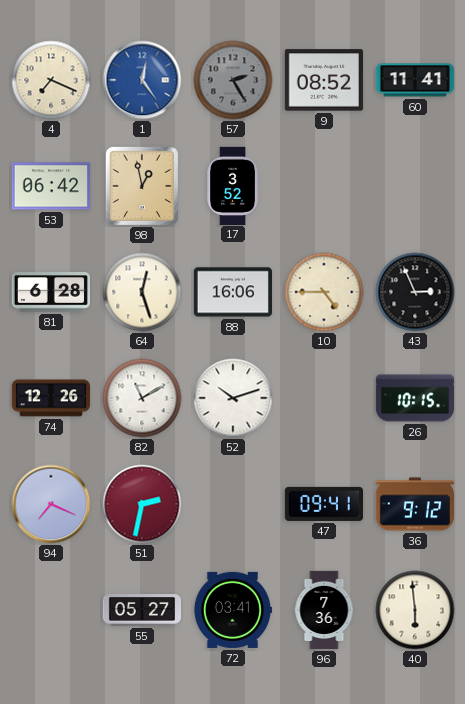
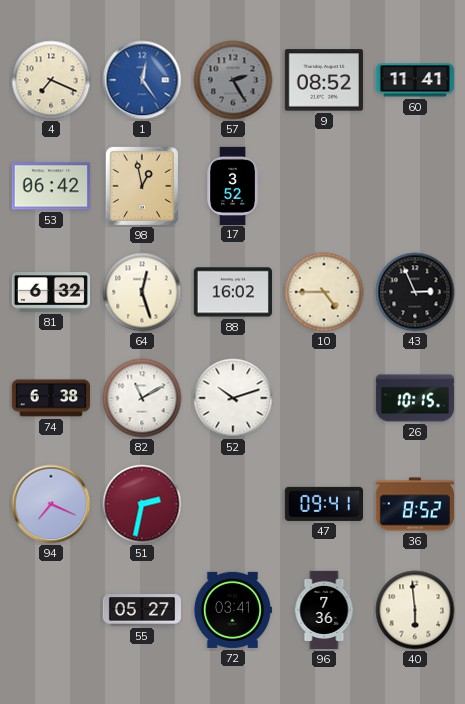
81: 6:28 -> 6:32 (51, 292)
88: 16:06 -> 16:02 (232, 292)
74: 12:26 -> 6:38 (51, 398)
36: 9:12 -> 8:52 (414, 504)
